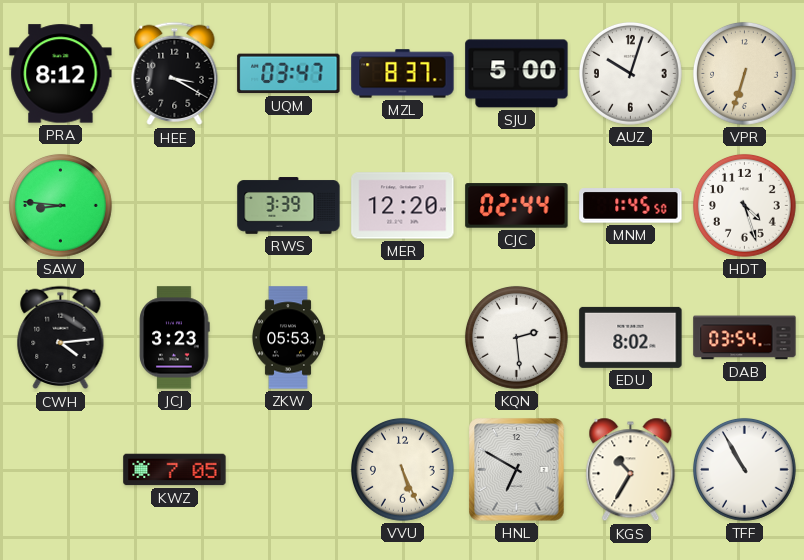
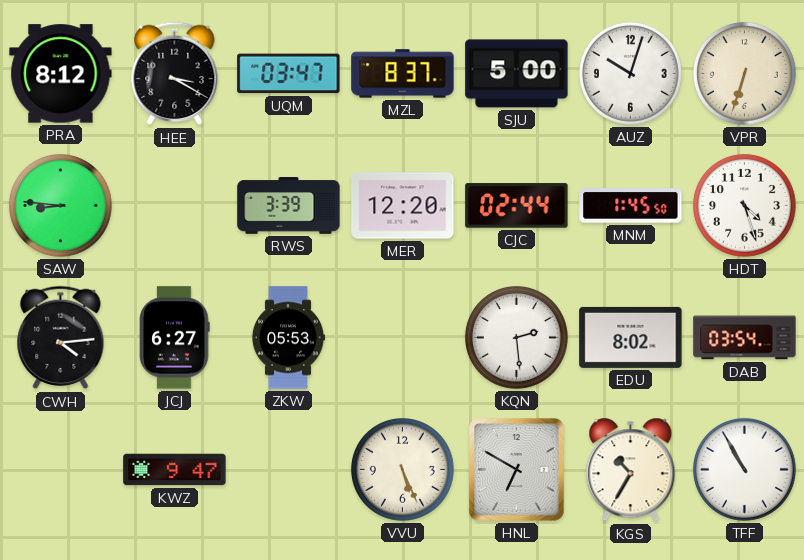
JCJ: 3:23 -> 6:27 (175, 338)
KWZ: 7:05 -> 9:47 (175, 470)
